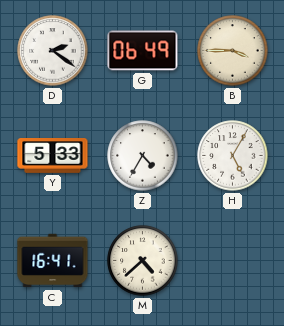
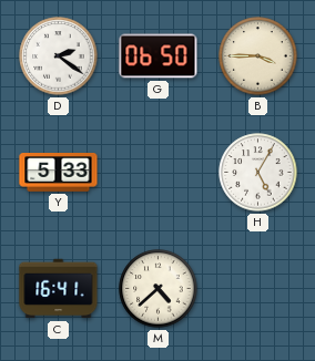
G: 06:49 -> 06:50 (159, 56)
Z: 4:35 -> none (143, 156)
